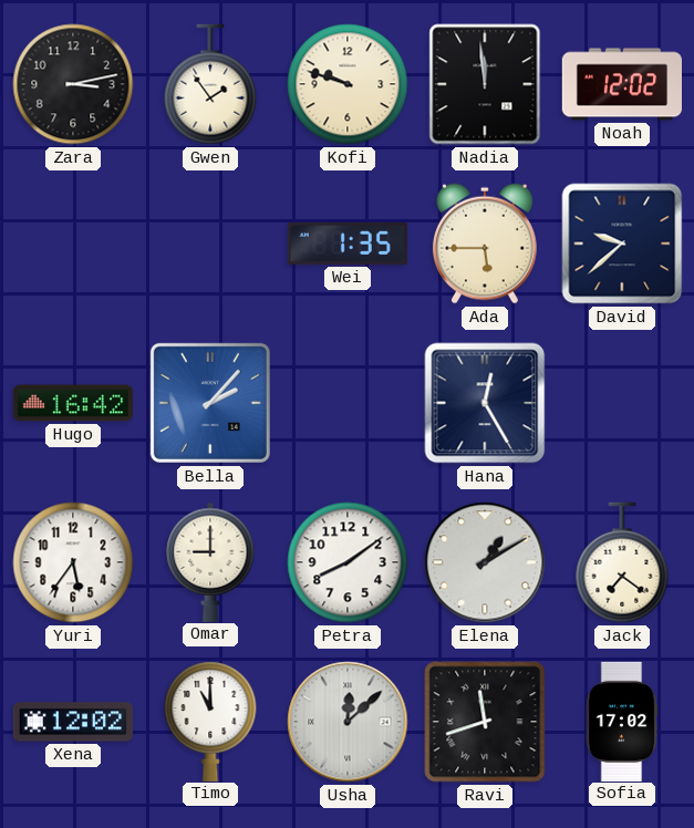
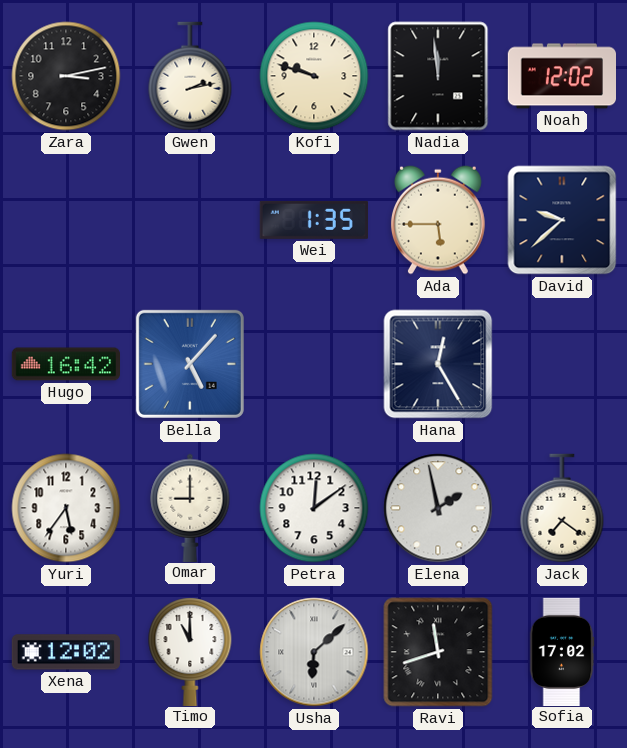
Gwen: 1:54 -> 2:13 (190, 76)
Bella: 2:07 -> 5:07 (190, 364)
Petra: 8:09 -> 12:09 (314, 508)
Elena: 1:10 -> 1:58 (438, 508)
Usha: 12:08 -> 6:08 (314, 652)
